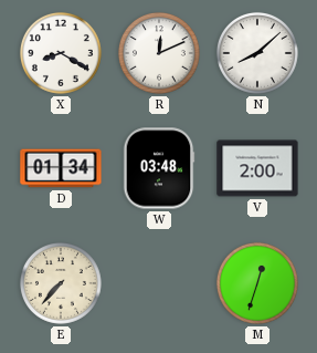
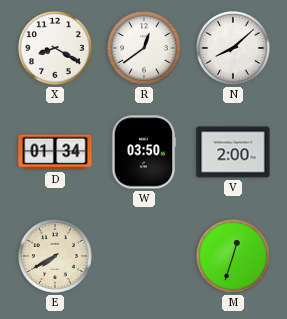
R: 12:11 -> 12:39 (144, 48)
W: 03:48 -> 03:50 (144, 152)
E: 7:37 -> 7:40 (55, 256)
